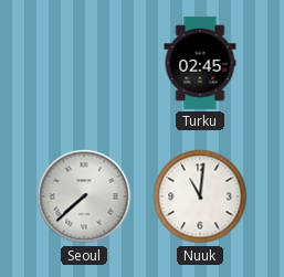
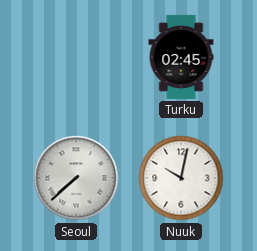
Nuuk: 11:01 -> 10:02 (181, 178)
